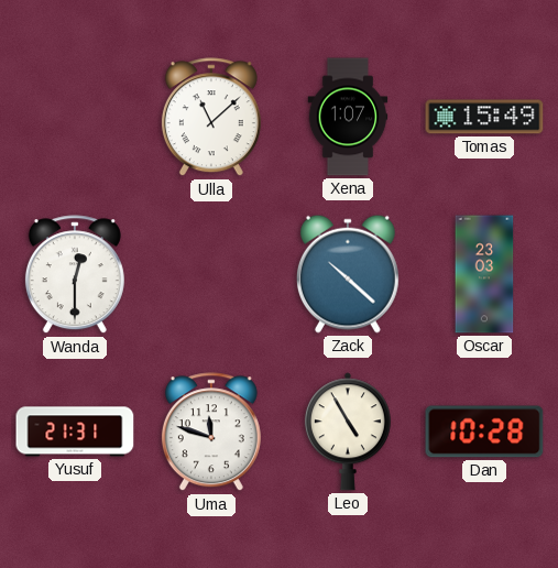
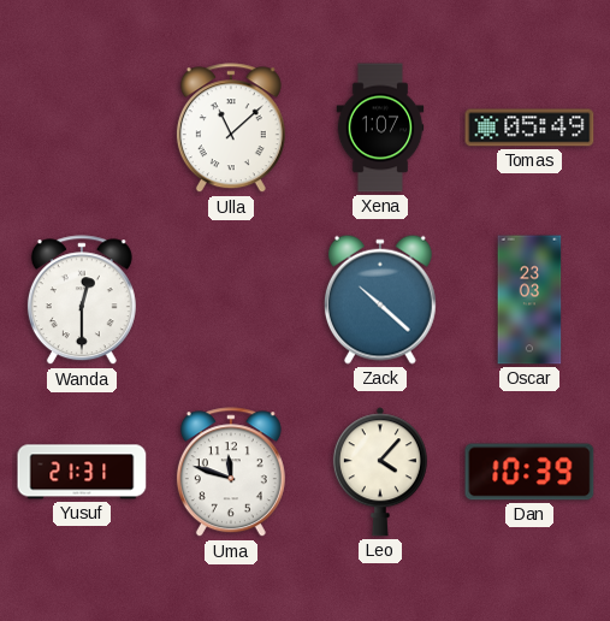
Tomas: 15:49 -> 05:49 (529, 128)
Leo: 4:55 -> 4:07 (380, 472)
Dan: 10:28 -> 10:39 (529, 472)
